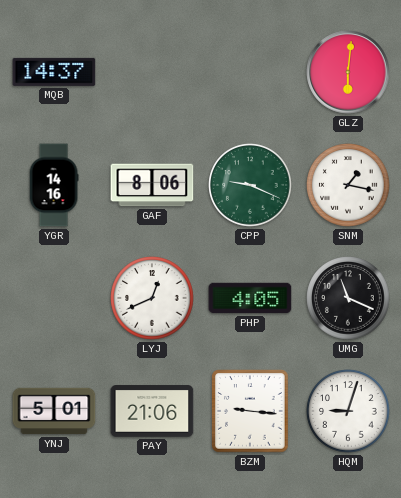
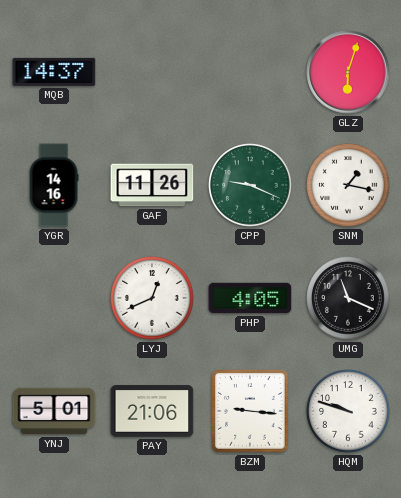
GLZ: 6:01 -> 6:03 (348, 72)
GAF: 8:06 -> 11:26 (152, 185)
HQM: 9:03 -> 9:48 (348, 411)
